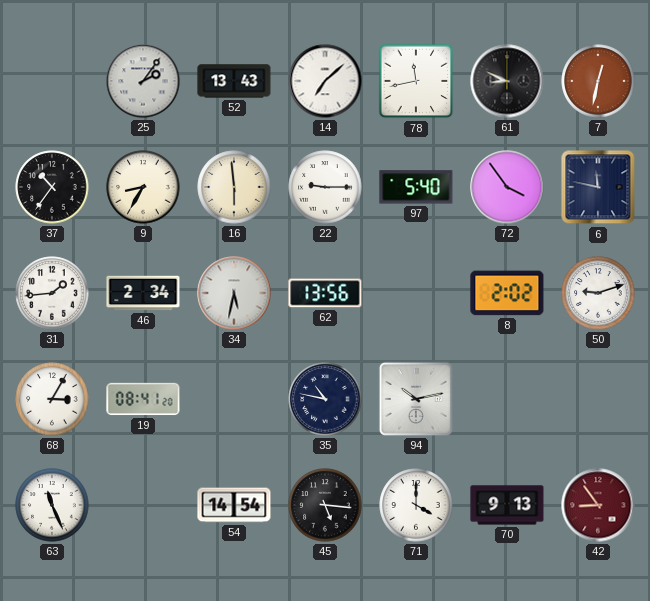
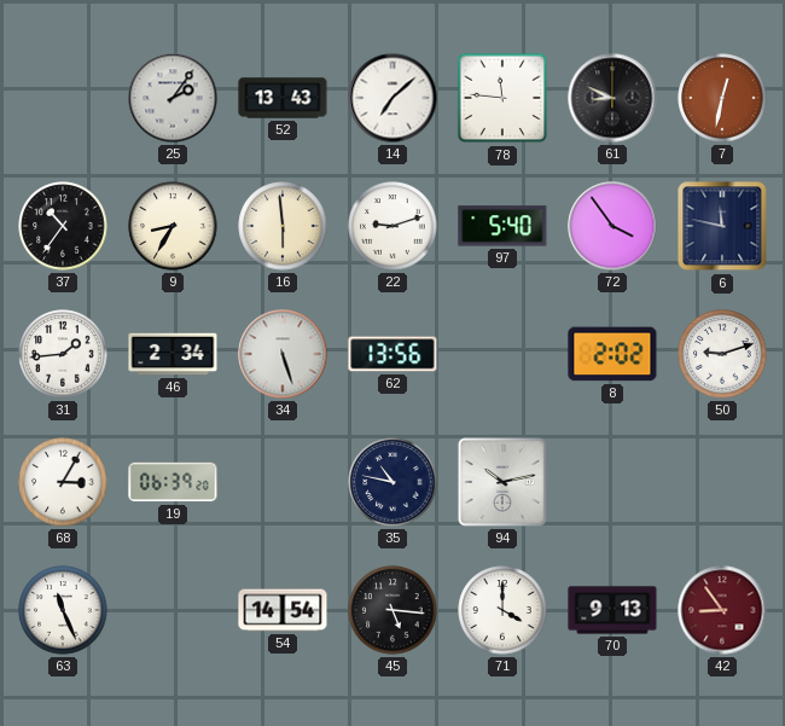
78: 11:43 -> 11:46 (502, 98)
22: 9:15 -> 9:12 (392, 226)
34: 5:32 -> 5:27 (283, 354)
19: 08:41 -> 06:39 (173, 482)
